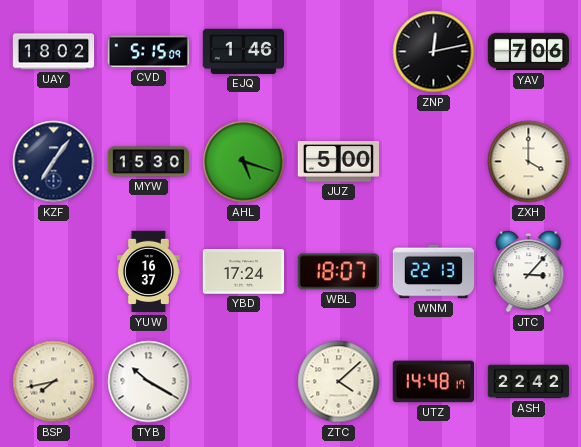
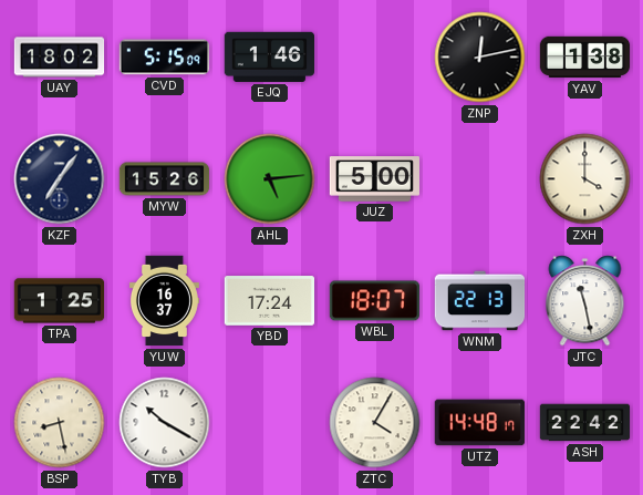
YAV: 7:06 -> 1:38 (585, 58)
MYW: 15:30 -> 15:26 (165, 179)
AHL: 5:18 -> 5:14 (270, 179)
TPA: none -> 1:25 (60, 301)
JTC: 3:07 -> 11:28 (585, 301)
BSP: 7:43 -> 8:28 (60, 423)
ZTC: 4:08 -> 4:05 (375, 423)
